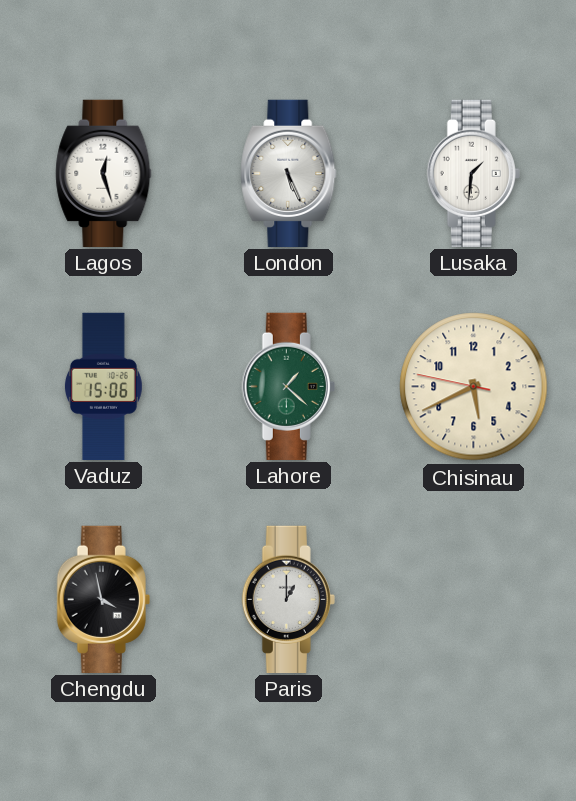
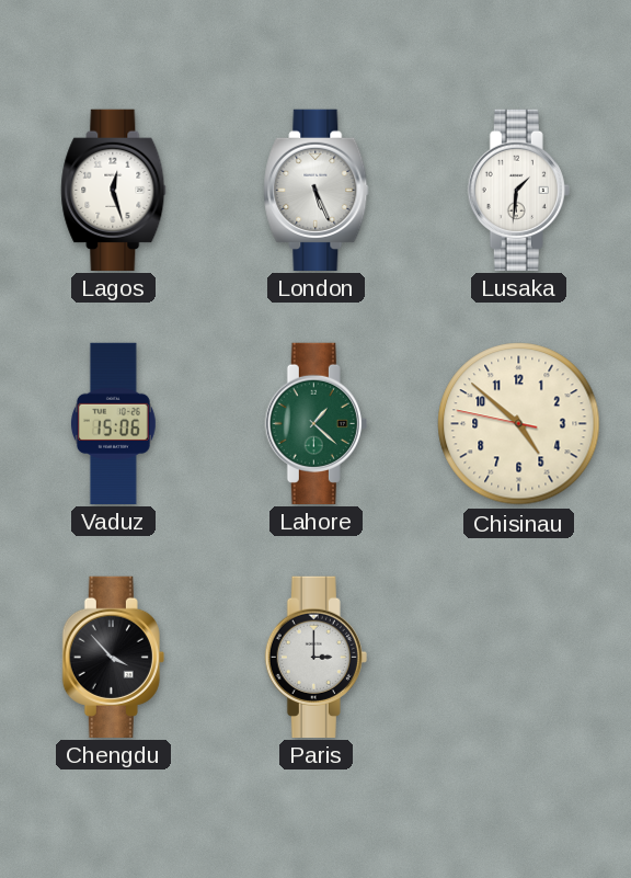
Chisinau: 5:40 -> 4:51 (519, 424)
Chengdu: 3:58 -> 3:53 (113, 657)
Paris: 1:00 -> 3:00 (315, 657)
